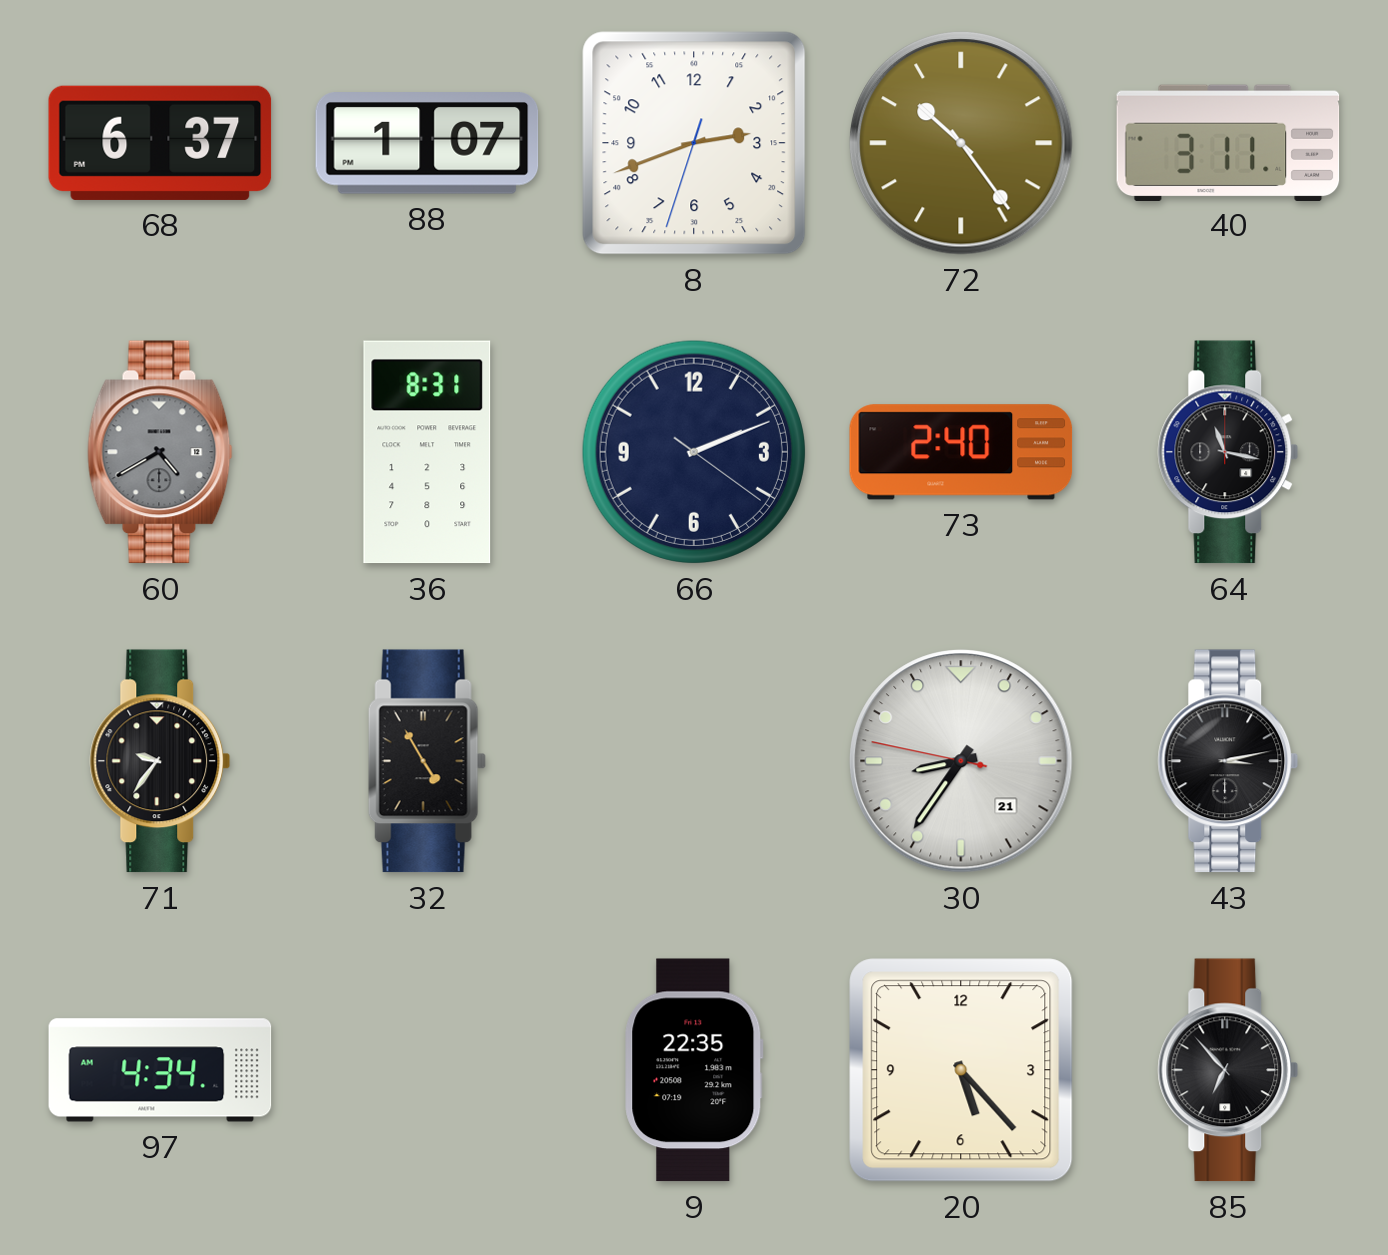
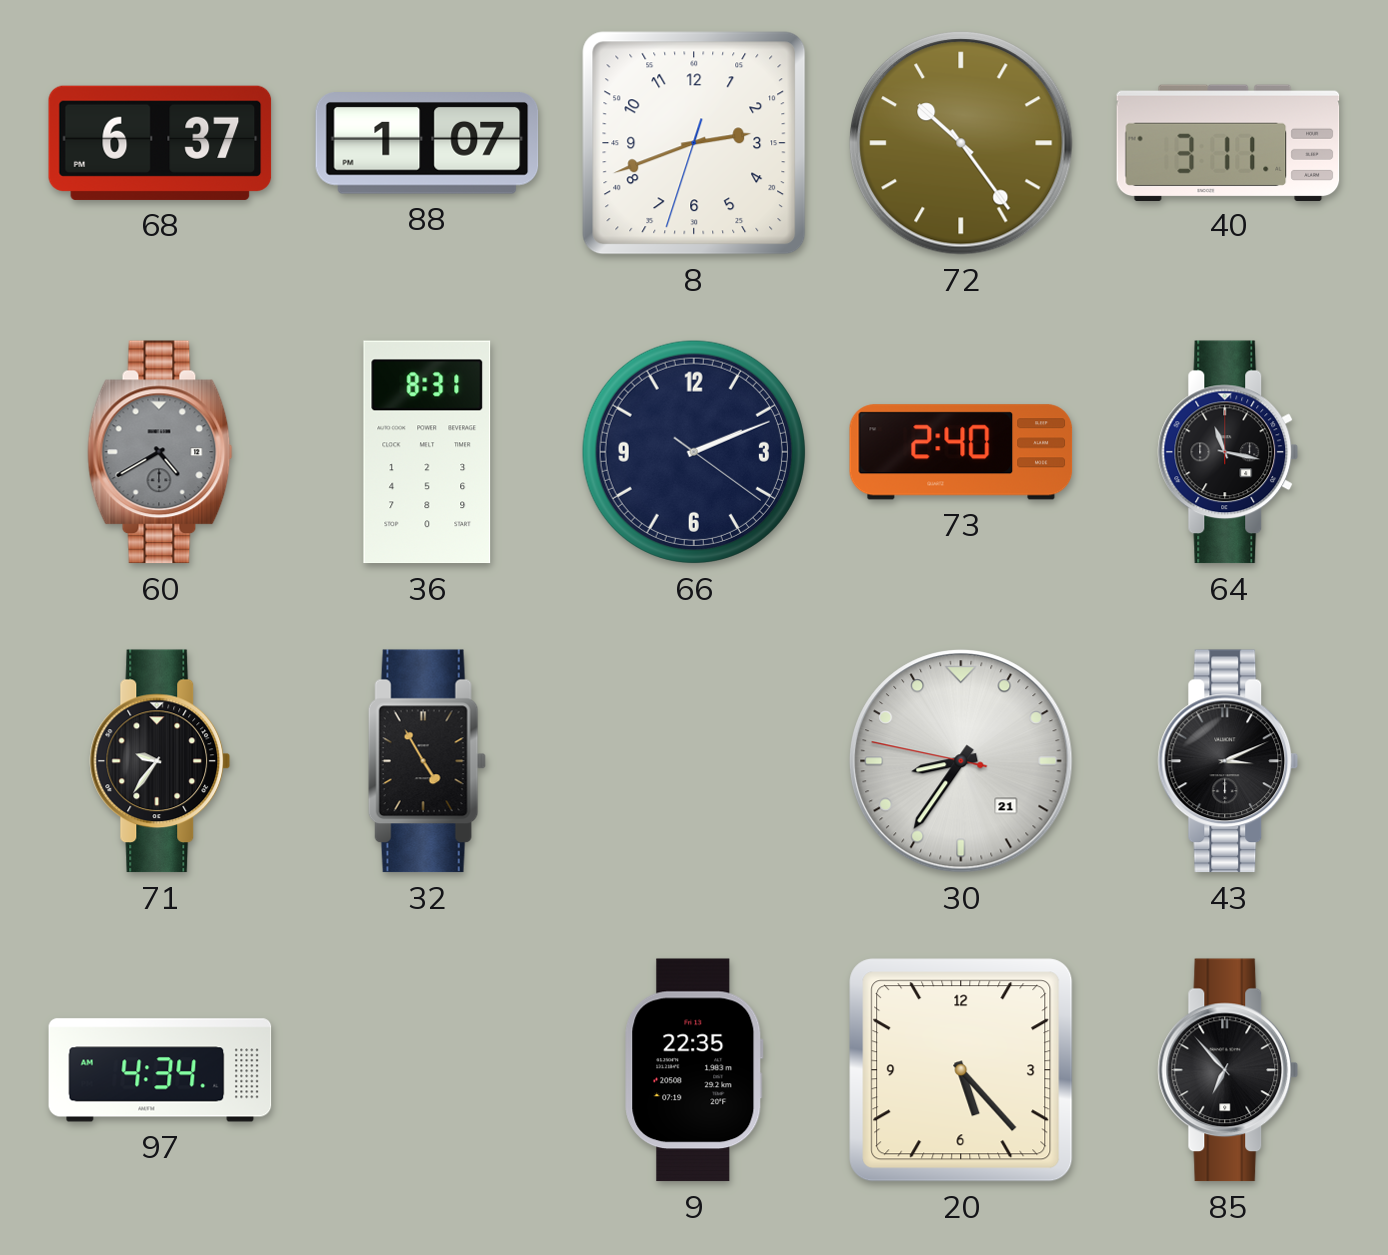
43: 3:13 -> 3:11 (1228, 761)
